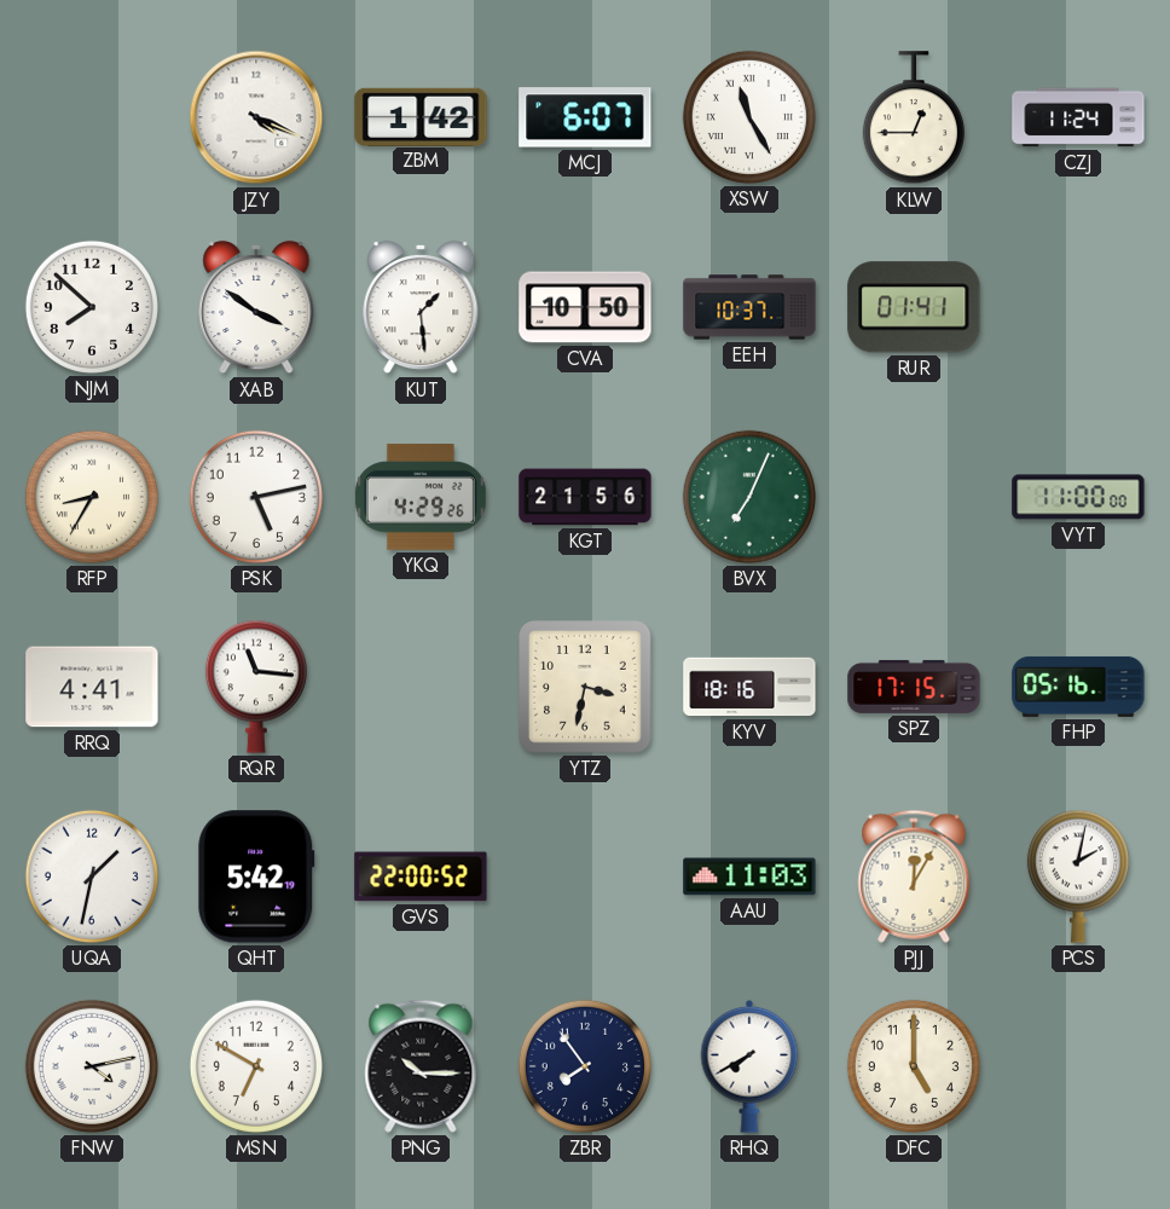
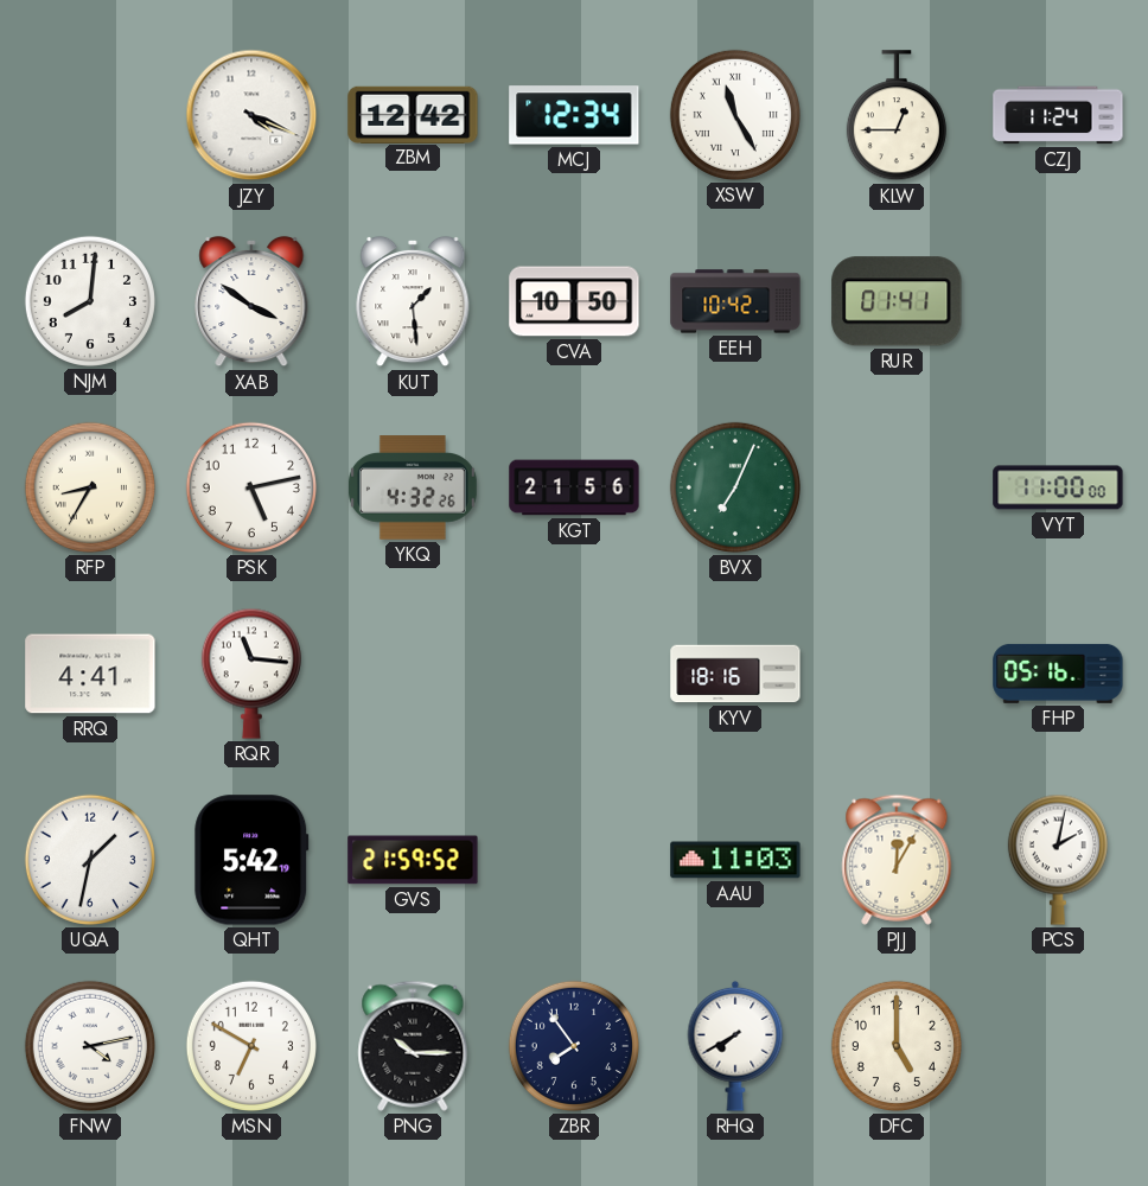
ZBM: 1:42 -> 12:42 (413, 114)
MCJ: 6:07 -> 12:34 (574, 115)
NJM: 7:52 -> 8:01 (90, 301)
EEH: 10:37 -> 10:42 (735, 301)
YKQ: 4:29 -> 4:32 (413, 487)
YTZ: 3:32 -> none (585, 687)
SPZ: 17:15 -> none (914, 687)
GVS: 22:00 -> 21:59 (413, 860)
